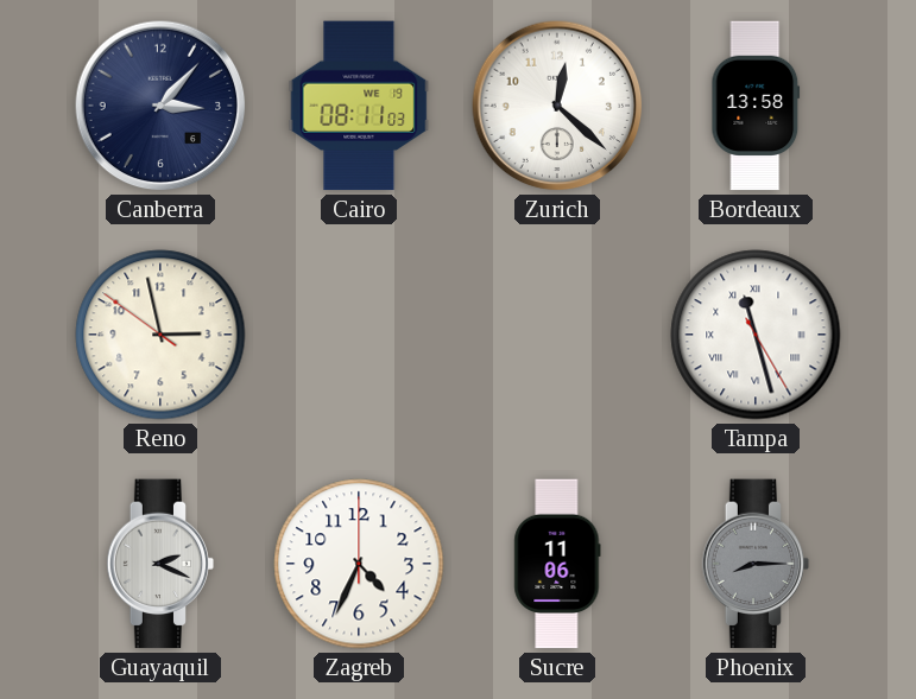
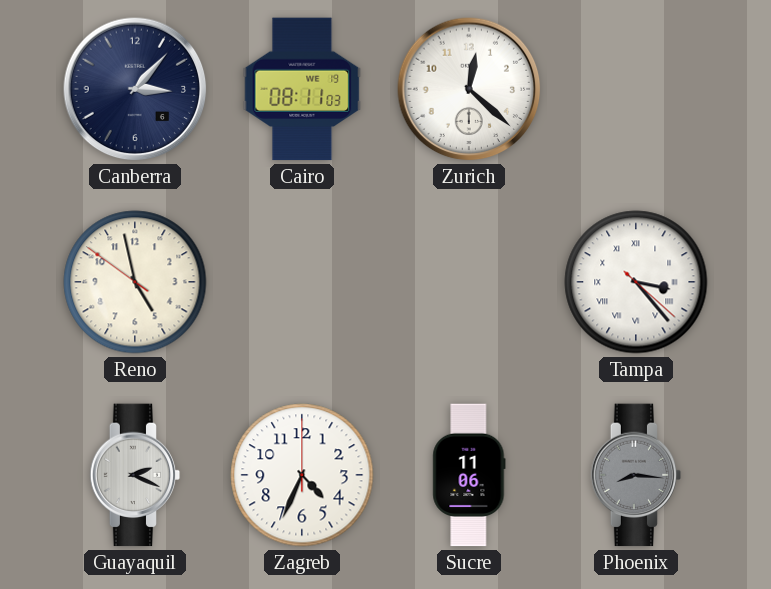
Bordeaux: 13:58 -> none (756, 106)
Reno: 2:57 -> 4:57 (135, 282)
Tampa: 11:27 -> 3:23 (636, 282)
Phoenix: 8:15 -> 8:16 (636, 475)
